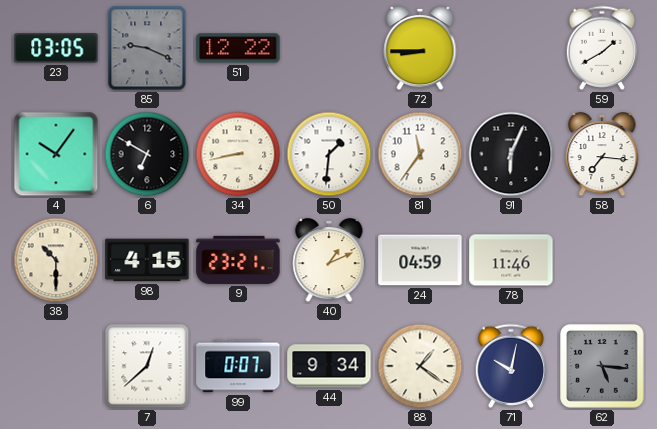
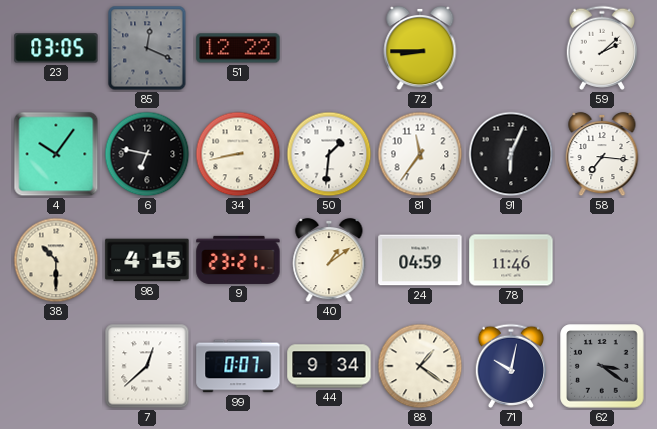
85: 9:19 -> 12:19 (147, 48)
59: 1:40 -> 2:08 (601, 48)
6: 6:50 -> 6:47 (147, 154)
40: 1:11 -> 1:09 (329, 260)
62: 5:16 -> 3:21 (602, 366)
